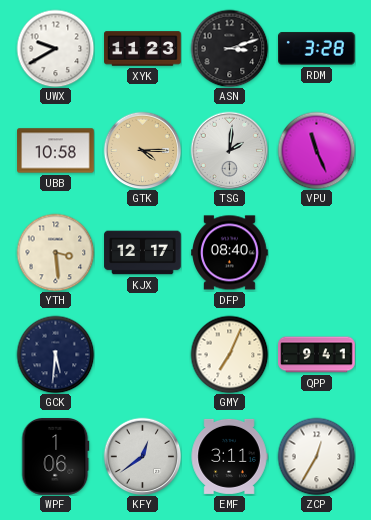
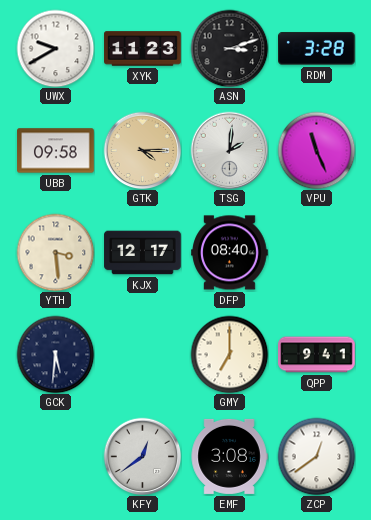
UBB: 10:58 -> 09:58 (56, 151)
GMY: 7:04 -> 7:00 (229, 354)
WPF: 1:06 -> none (56, 457)
EMF: 3:11 -> 3:08 (229, 456)
ZCP: 12:35 -> 12:39 (316, 456)
